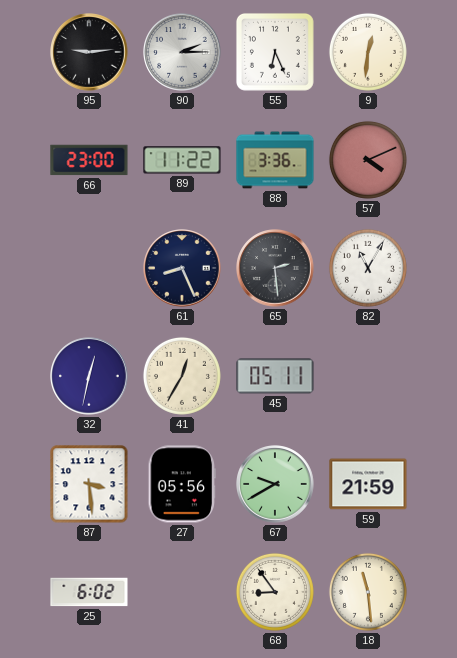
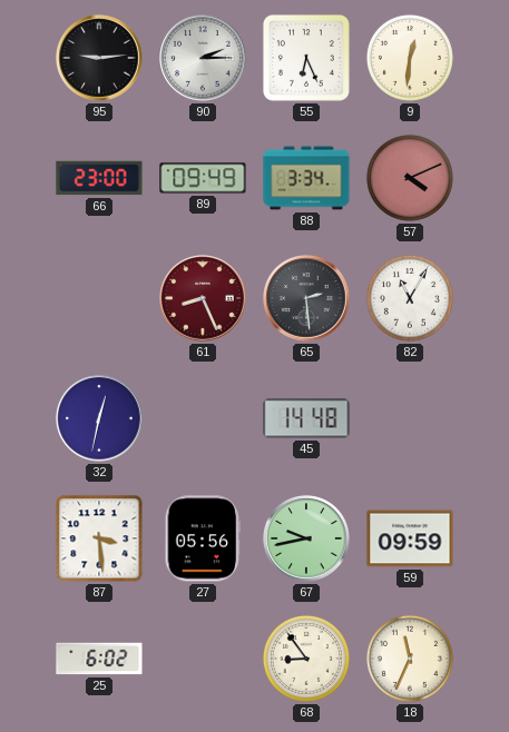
89: 11:22 -> 09:49 (203, 178)
88: 3:36 -> 3:34 (306, 178)
61 dial: navy -> burgundy (203, 298)
41: 12:35 -> none (182, 376)
45: 05:11 -> 14:48 (306, 418)
67: 9:40 -> 9:43 (306, 538)
59: 21:59 -> 09:59 (410, 538)
18: 11:29 -> 11:34 (410, 659)
